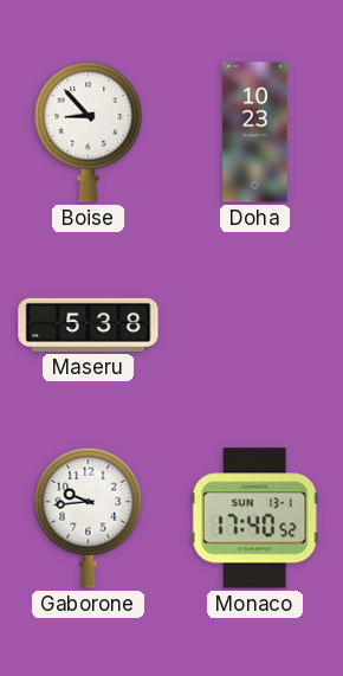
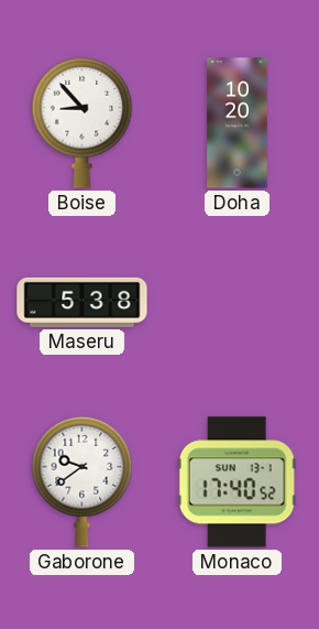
Doha: 10:23 -> 10:20 (238, 123)
Gaborone: 9:44 -> 9:39 (82, 481)
